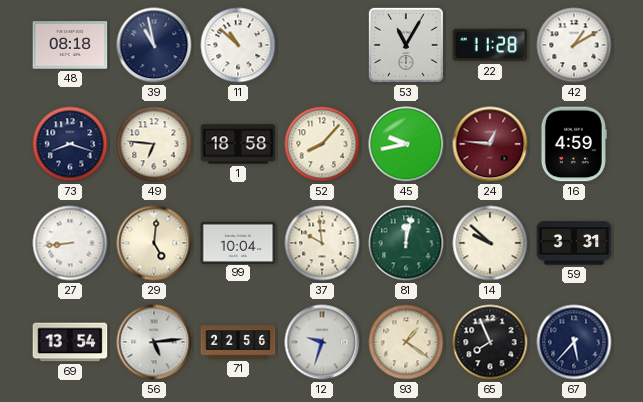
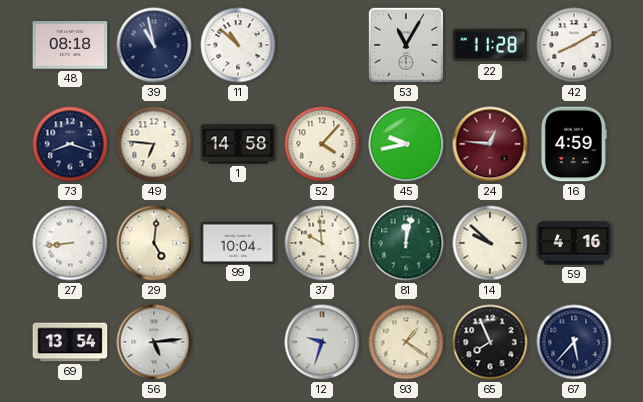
42: 1:10 -> 8:10 (574, 45)
1: 18:58 -> 14:58 (238, 144)
52: 8:07 -> 4:07 (322, 144)
59: 3:31 -> 4:16 (574, 243)
71: 22:56 -> none (238, 342)
